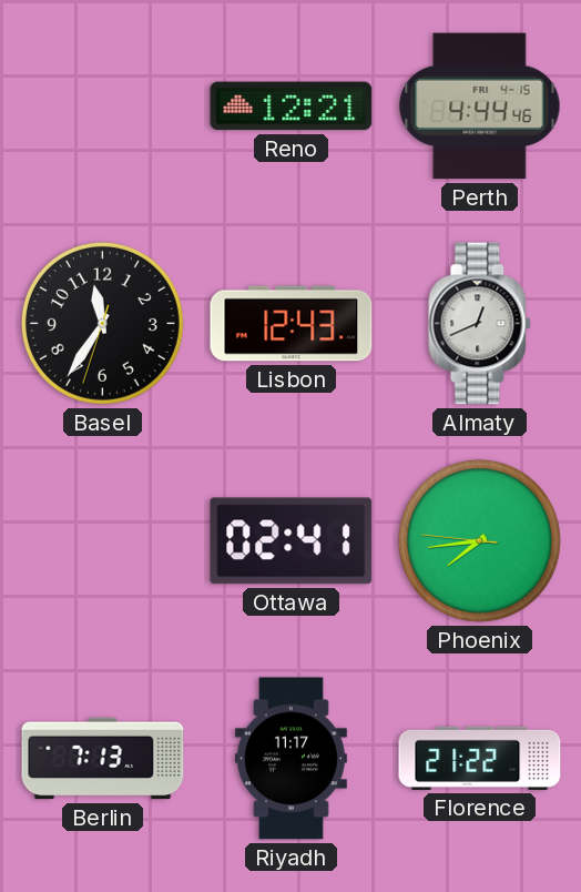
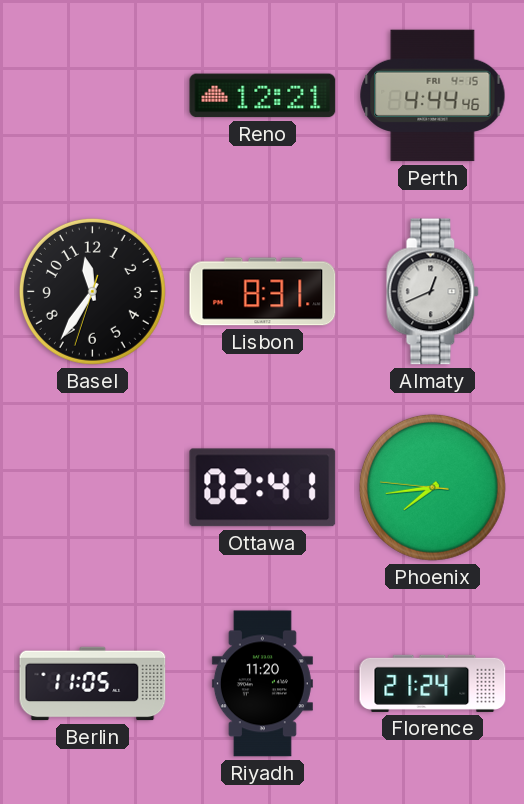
Lisbon: 12:43 -> 8:31 (263, 292)
Berlin: 7:13 -> 11:05 (93, 684)
Riyadh: 11:17 -> 11:20 (262, 684)
Florence: 21:22 -> 21:24 (433, 683)
